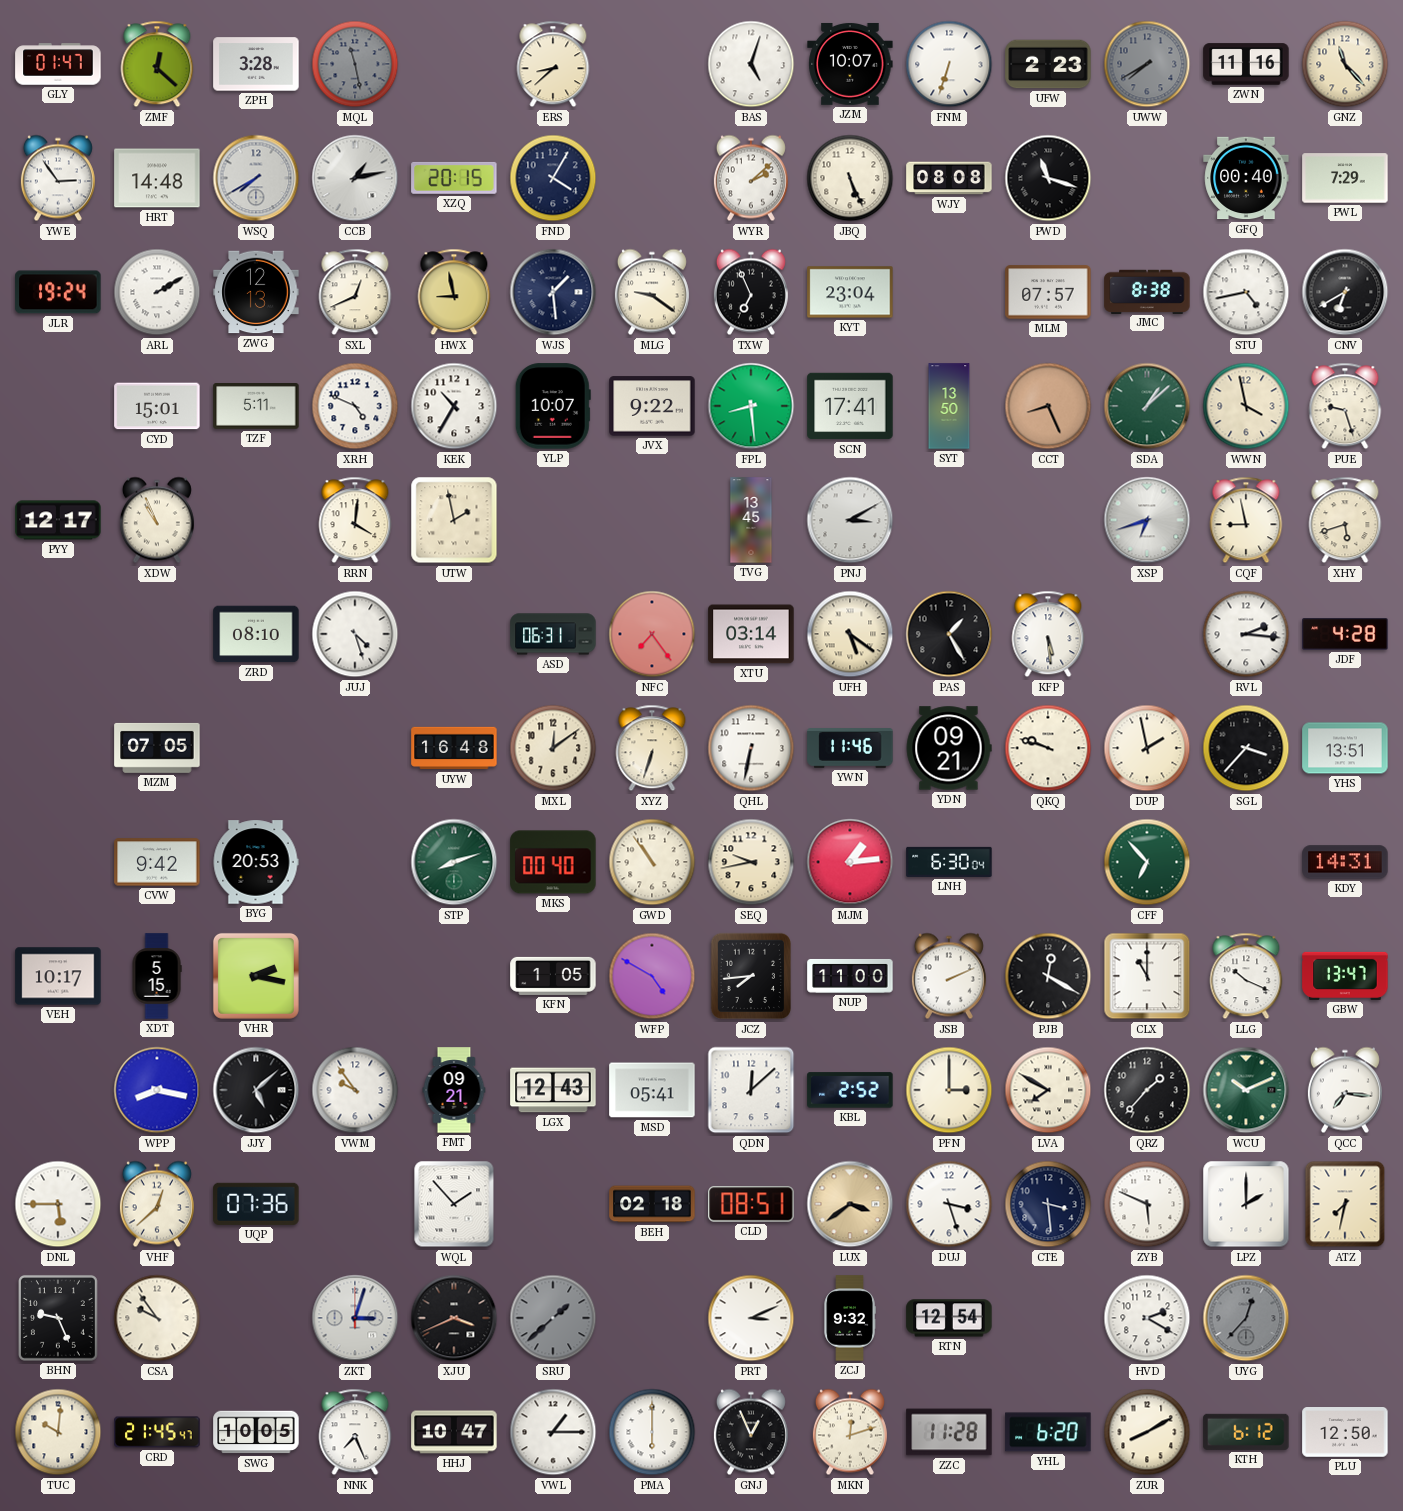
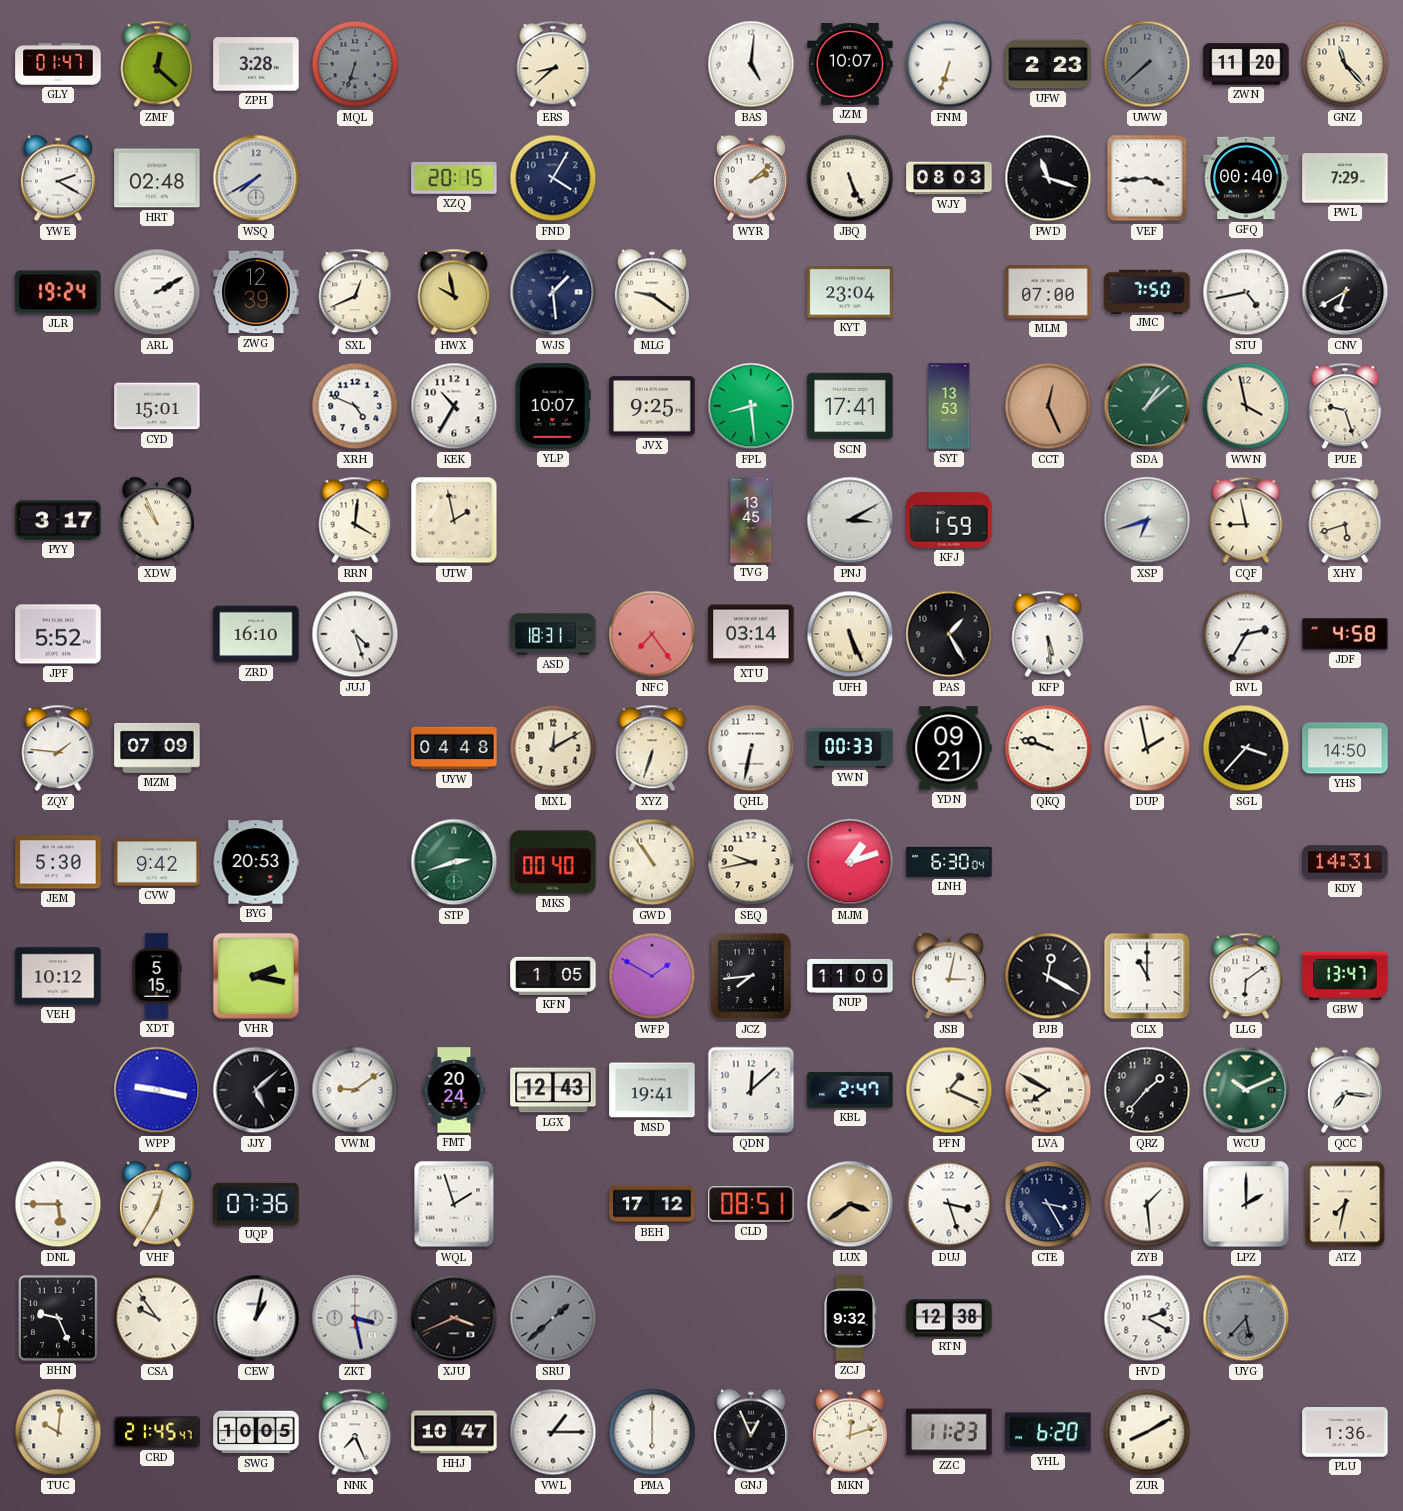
MQL: 11:28 -> 6:33 (355, 64)
BAS: 5:03 -> 5:01 (751, 64)
UWW: 7:40 -> 7:38 (1147, 64)
ZWN: 11:16 -> 11:20 (1246, 64)
YWE: 2:54 -> 2:20 (58, 178)
HRT: 14:48 -> 02:48 (157, 178)
CCB: 1:13 -> none (355, 178)
WJY: 08:08 -> 08:03 (949, 178)
VEF: none -> 3:44 (1147, 178)
ZWG: 12:13 -> 12:39 (256, 292)
HWX: 8:58 -> 9:58 (454, 292)
TXW: 6:56 -> none (751, 292)
MLM: 07:57 -> 07:00 (1048, 292)
JMC: 8:38 -> 7:50 (1147, 291)
TZF: 5:11 -> none (256, 407)
JVX: 9:22 -> 9:25 (652, 406)
SYT: 13:50 -> 13:53 (949, 406)
CCT: 8:26 -> 12:26 (1048, 406)
PYY: 12:17 -> 3:17 (58, 520)
KFJ: none -> 1:59 (949, 520)
JPF: none -> 5:52 (58, 634)
ZRD: 08:10 -> 16:10 (256, 634)
ASD: 06:31 -> 18:31 (553, 634)
UFH: 5:21 -> 5:26 (850, 634)
RVL: 2:16 -> 2:35 (1246, 634)
JDF: 4:28 -> 4:58 (1345, 634)
ZQY: none -> 1:46 (58, 748)
MZM: 07:05 -> 07:09 (157, 748)
UYW: 16:48 -> 04:48 (454, 748)
MXL: 12:09 -> 12:10 (553, 748)
YWN: 11:46 -> 00:33 (850, 748)
YHS: 13:51 -> 14:50 (1345, 748)
JEM: none -> 5:30 (58, 862)
STP: 8:12 -> 2:42 (454, 862)
MJM: 1:14 -> 1:12 (850, 862)
CFF: 6:53 -> none (1147, 862)
VEH: 10:17 -> 10:12 (58, 976)
WFP: 4:50 -> 1:50 (652, 976)
JSB: 2:11 -> 3:02 (949, 976)
LLG: 10:19 -> 6:09 (1246, 976)
WPP: 8:17 -> 9:17 (157, 1090)
VWM: 9:54 -> 9:09 (355, 1090)
FMT: 09:21 -> 20:24 (454, 1090)
MSD: 05:41 -> 19:41 (652, 1090)
KBL: 2:52 -> 2:47 (850, 1090)
PFN: 3:00 -> 1:19 (949, 1090)
VHF: 12:38 -> 12:35 (157, 1204)
WQL: 1:53 -> 1:57 (454, 1204)
BEH: 02:18 -> 17:12 (652, 1204)
CTE: 3:29 -> 3:25 (1048, 1204)
ZYB: 5:49 -> 1:29 (1147, 1204)
CEW: none -> 1:02 (256, 1318)
ZKT: 3:03 -> 3:28 (355, 1318)
PRT: 3:11 -> none (751, 1318)
RTN: 12:54 -> 12:38 (949, 1318)
UYG: 12:37 -> 5:37 (1246, 1318)
ZZC: 11:28 -> 11:23 (949, 1432)
KTH: 6:12 -> none (1246, 1432)
PLU: 12:50 -> 1:36 (1345, 1433)
